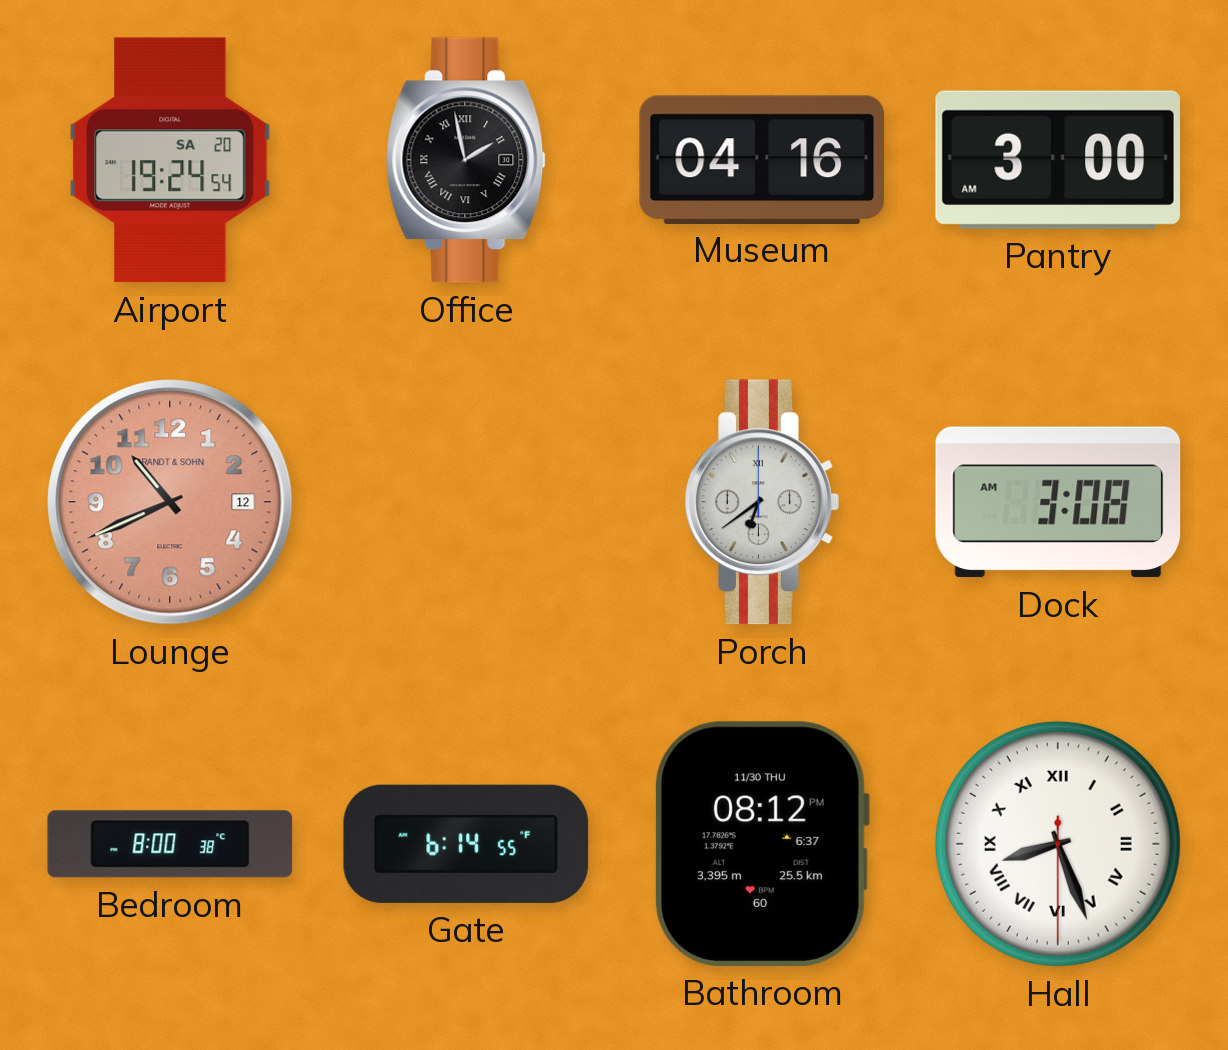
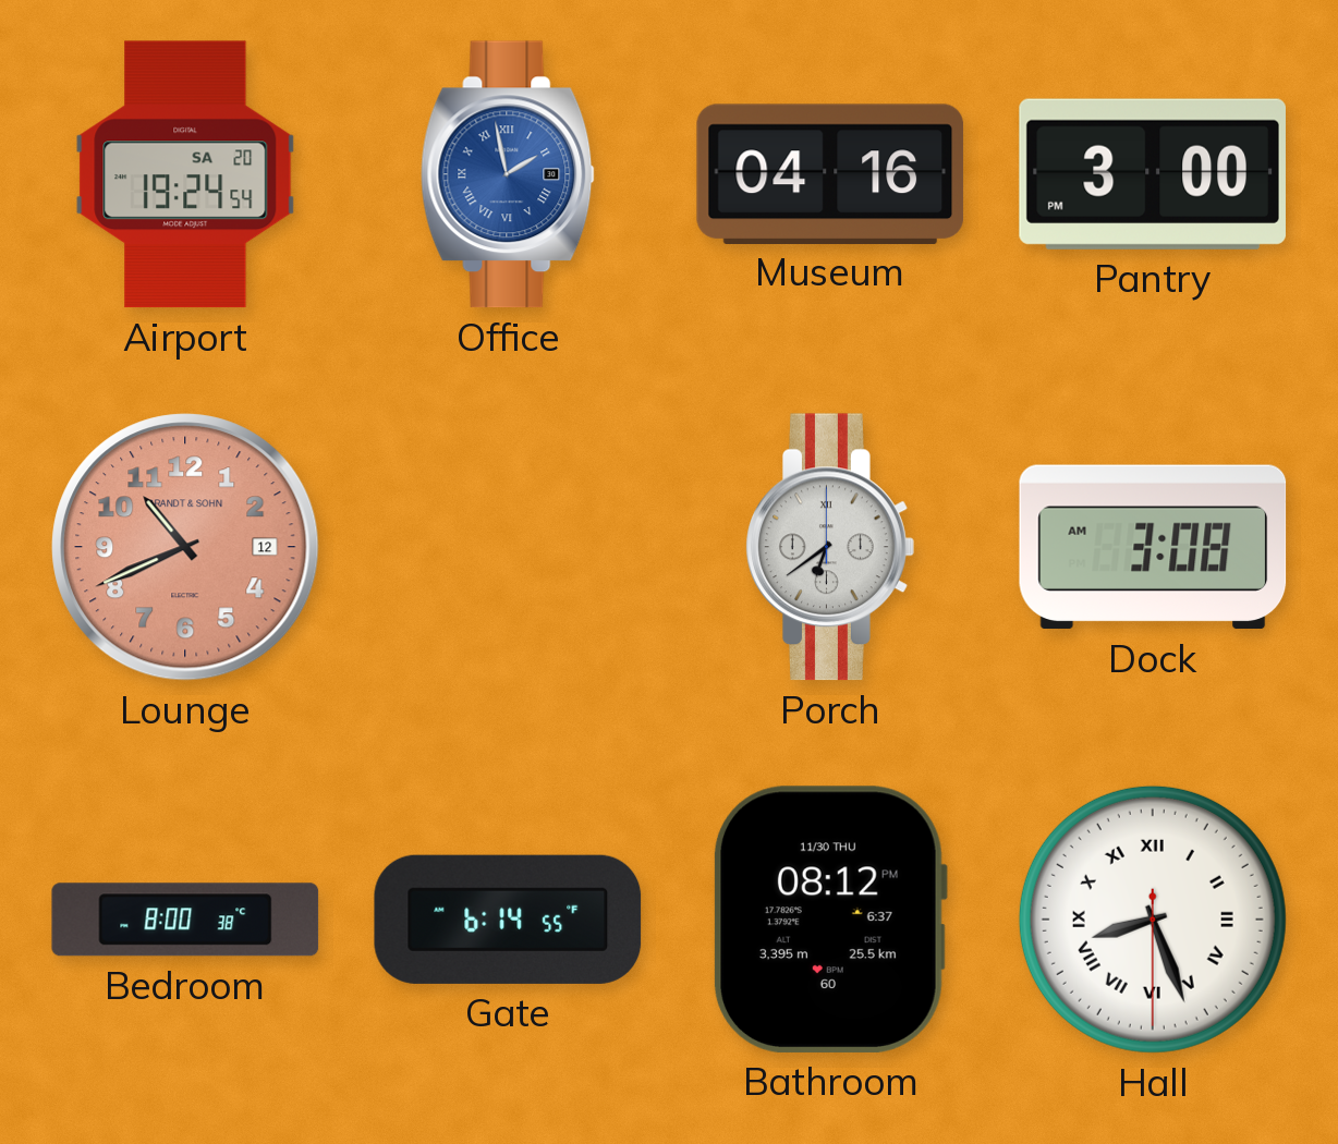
Office dial: black -> blue (508, 174)
Pantry: 3:00 AM -> 3:00 PM (1153, 174)
